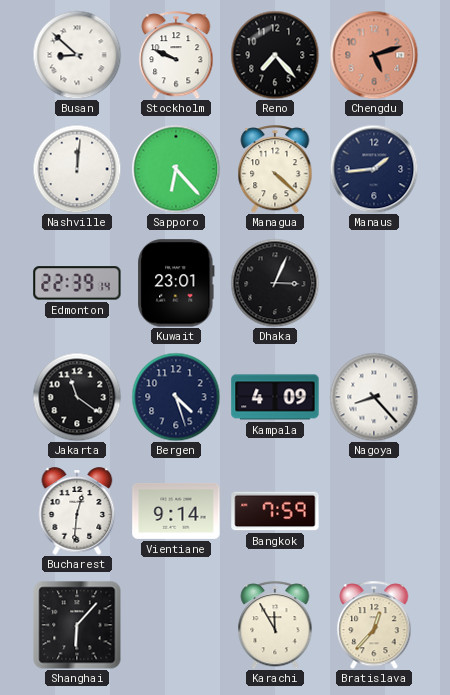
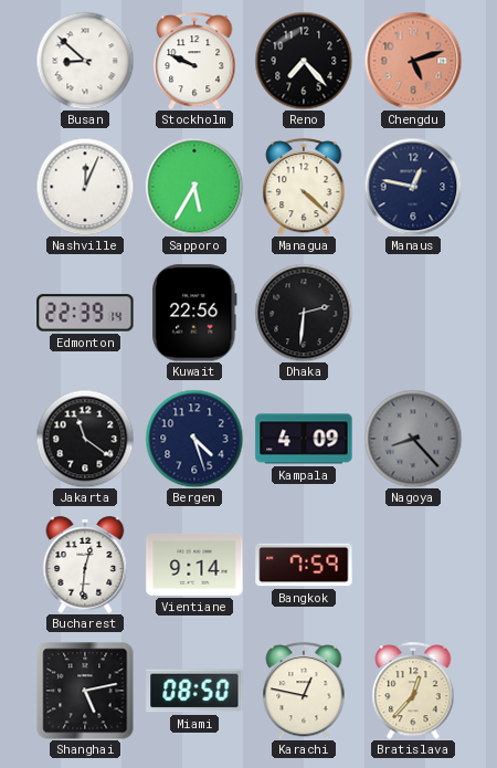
Nashville: 12:01 -> 12:04 (85, 187)
Sapporo: 6:23 -> 5:35 (194, 187)
Manaus: 1:44 -> 12:47 (413, 187)
Kuwait: 23:01 -> 22:56 (194, 313)
Dhaka: 3:04 -> 2:31 (304, 313)
Nagoya dial: white -> grey (413, 439)
Shanghai: 6:07 -> 5:13 (85, 691)
Miami: none -> 08:50 (194, 691)
Karachi: 11:55 -> 12:47 (304, 691)
